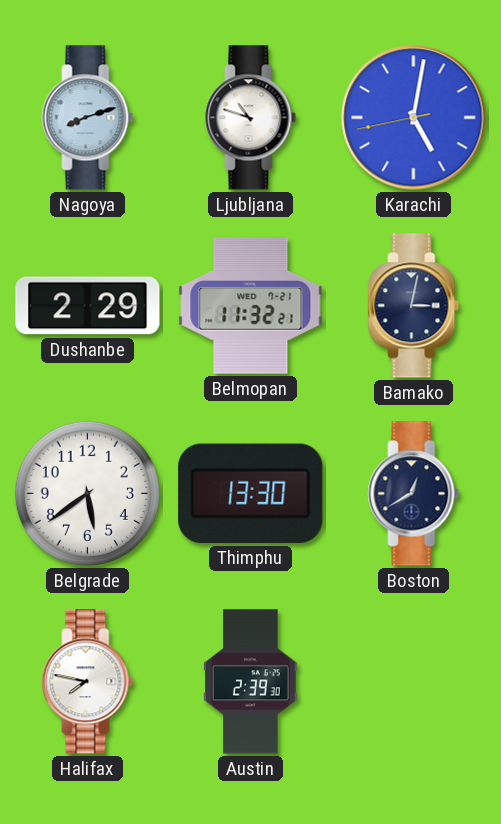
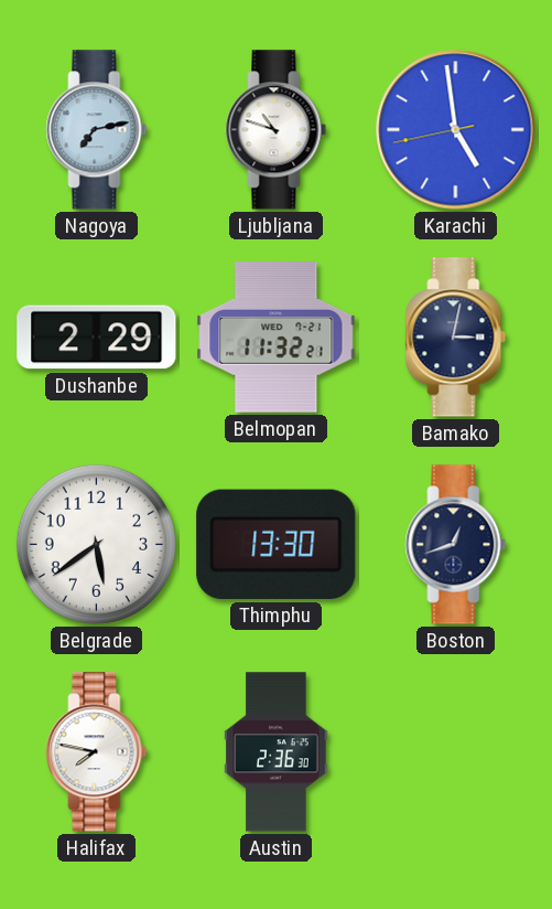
Nagoya: 8:12 -> 7:13 (97, 130)
Karachi: 5:01 -> 4:58 (456, 130)
Boston: 12:40 -> 12:42 (456, 545)
Austin: 2:39 -> 2:36 (277, 752)
